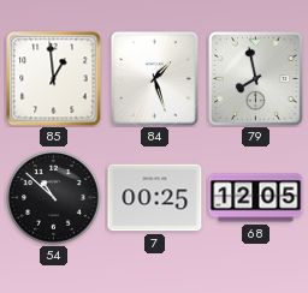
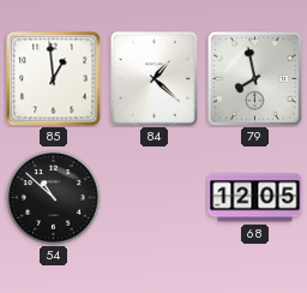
84: 1:27 -> 1:22 (155, 79)
7: 00:25 -> none (155, 198)
